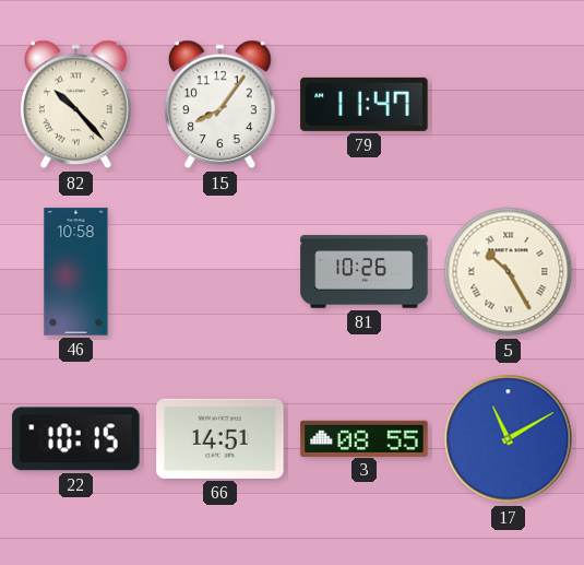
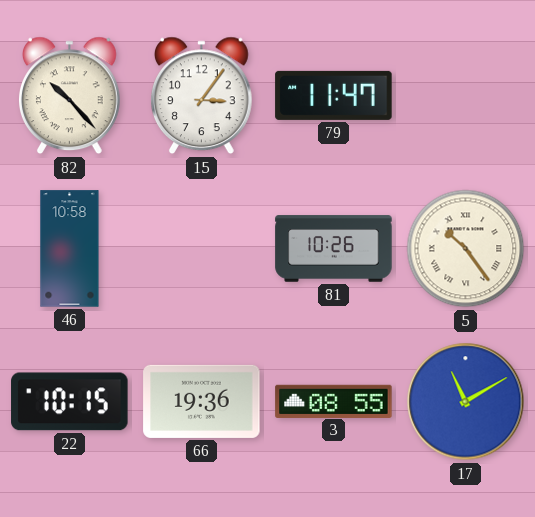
15: 8:06 -> 3:06 (202, 96)
5: 10:25 -> 10:24 (466, 249)
66: 14:51 -> 19:36 (202, 401)
